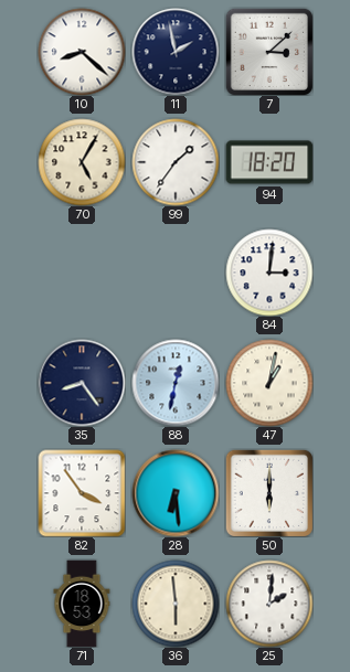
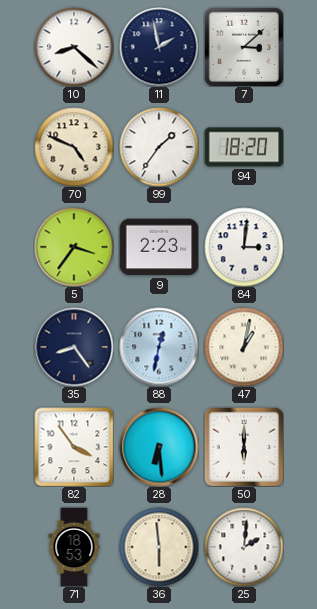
70: 5:05 -> 4:49 (74, 147)
5: none -> 3:36 (74, 247)
9: none -> 2:23 (159, 247)
